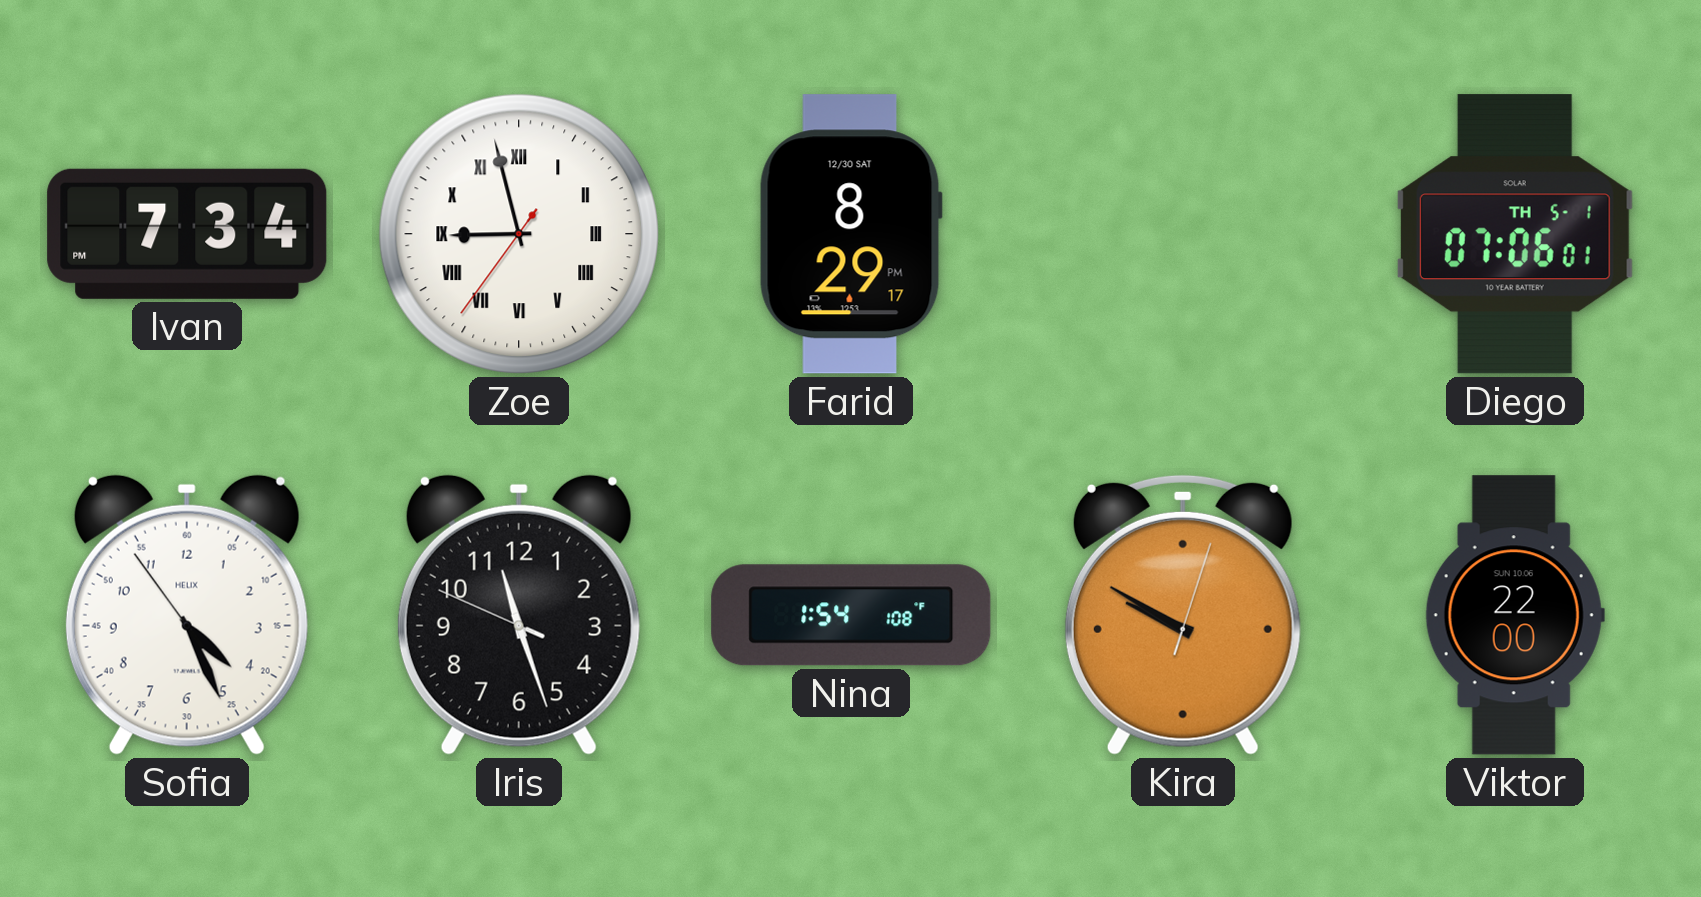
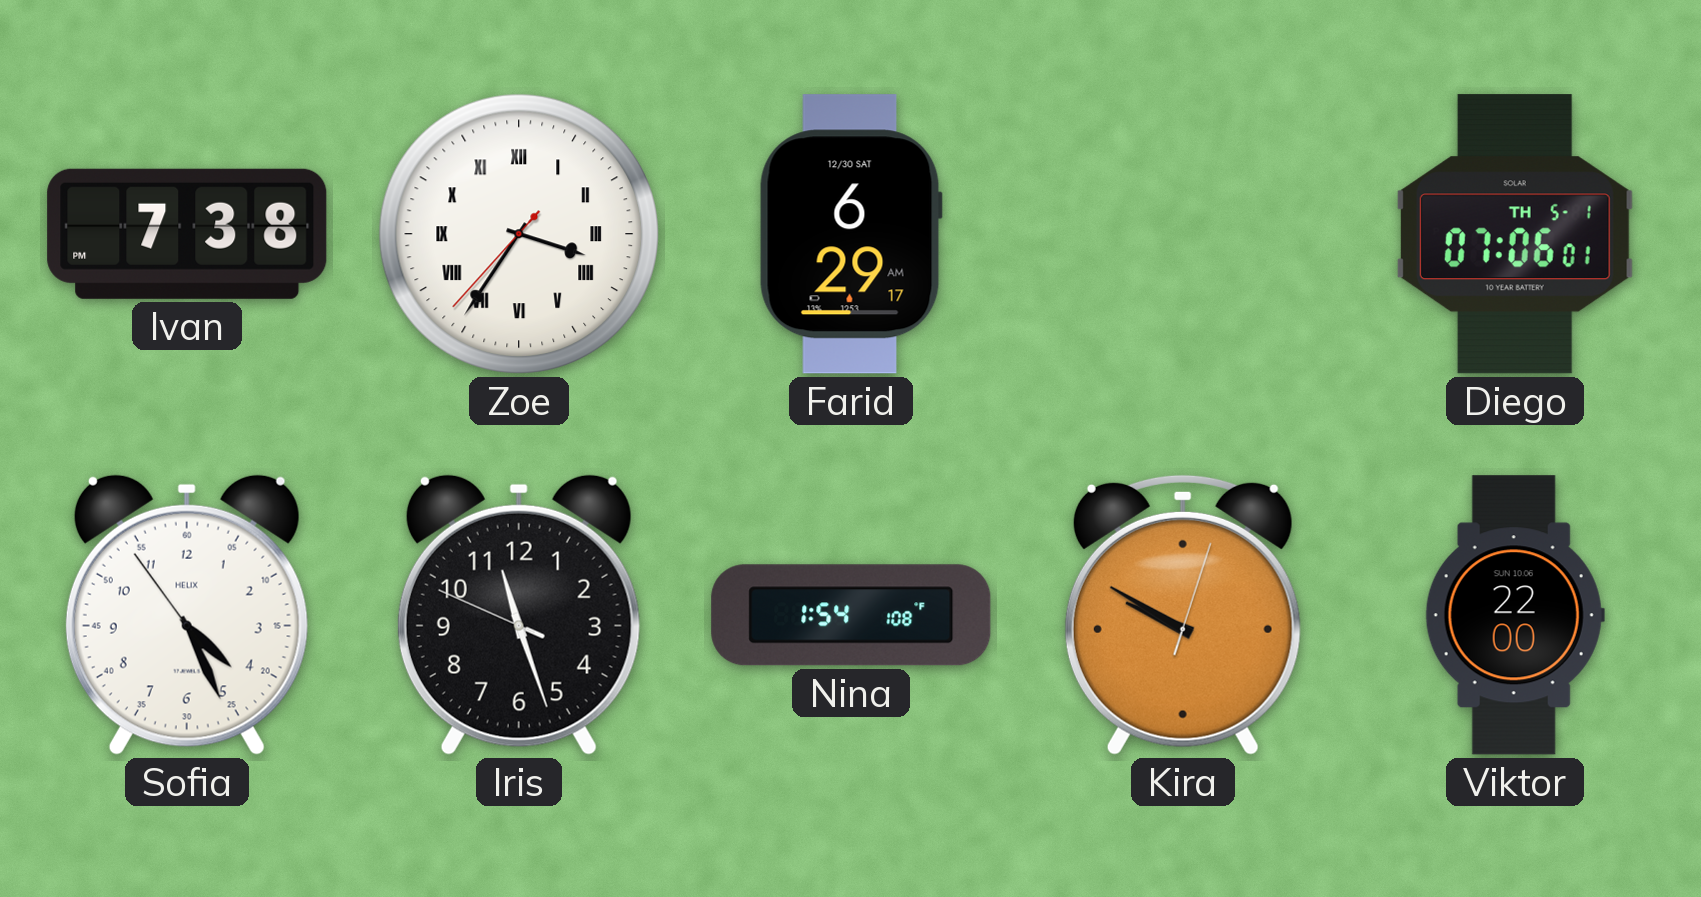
Ivan: 7:34 -> 7:38 (187, 234)
Zoe: 8:57 -> 3:35 (519, 234)
Farid: 8:29 -> 6:29 (851, 234)
